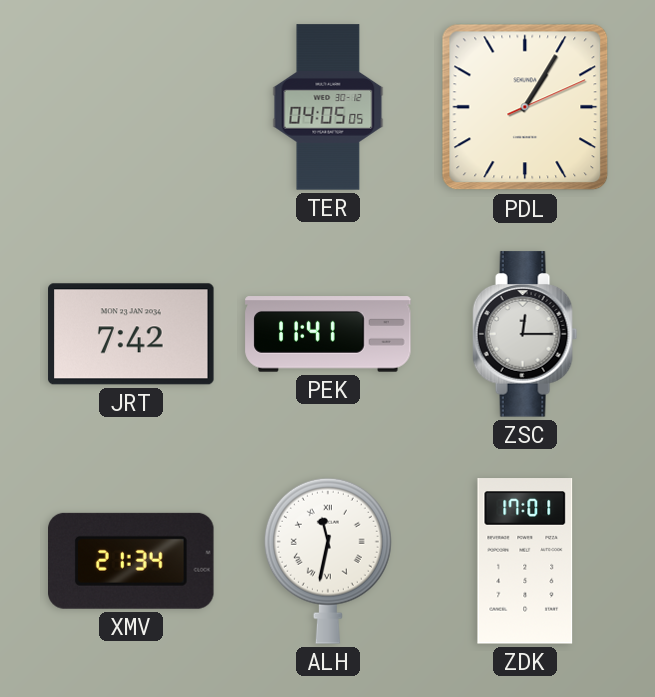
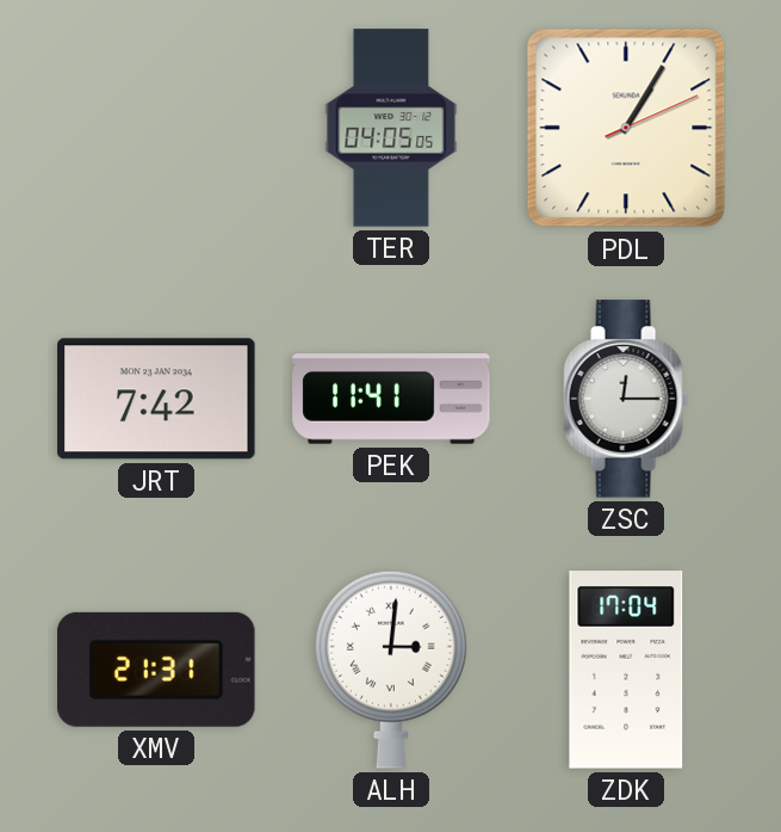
XMV: 21:34 -> 21:31 (157, 670)
ALH: 11:32 -> 3:01 (391, 670)
ZDK: 17:01 -> 17:04 (626, 670)
